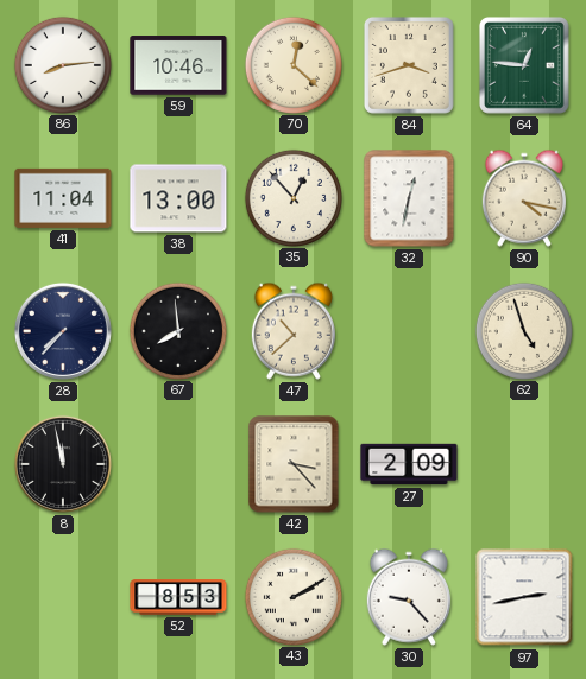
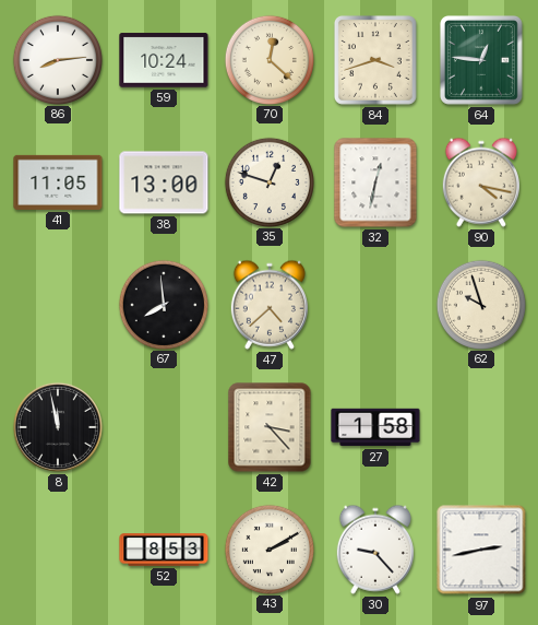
59: 10:46 -> 10:24 (164, 60)
41: 11:04 -> 11:05 (58, 182)
35: 12:53 -> 12:48 (268, 181)
28: 7:37 -> none (63, 331)
47: 10:38 -> 4:38 (270, 305)
62: 4:57 -> 9:57 (480, 304)
27: 2:09 -> 1:58 (375, 427)
